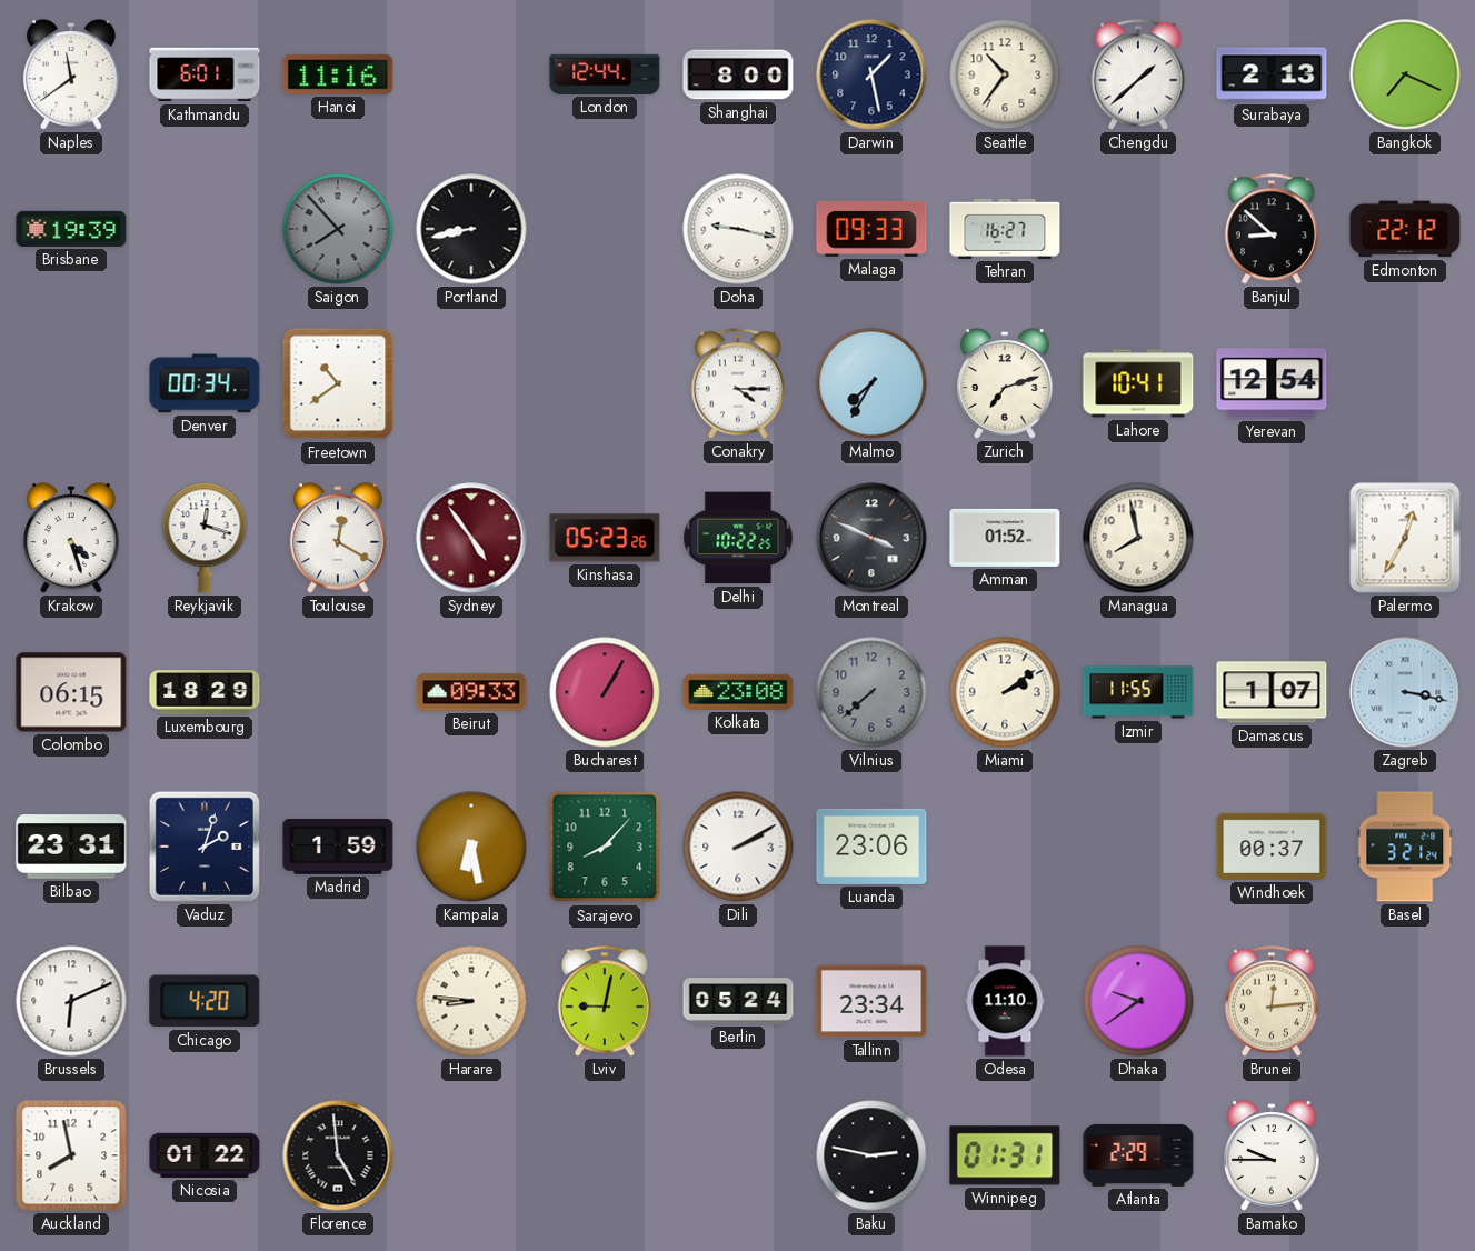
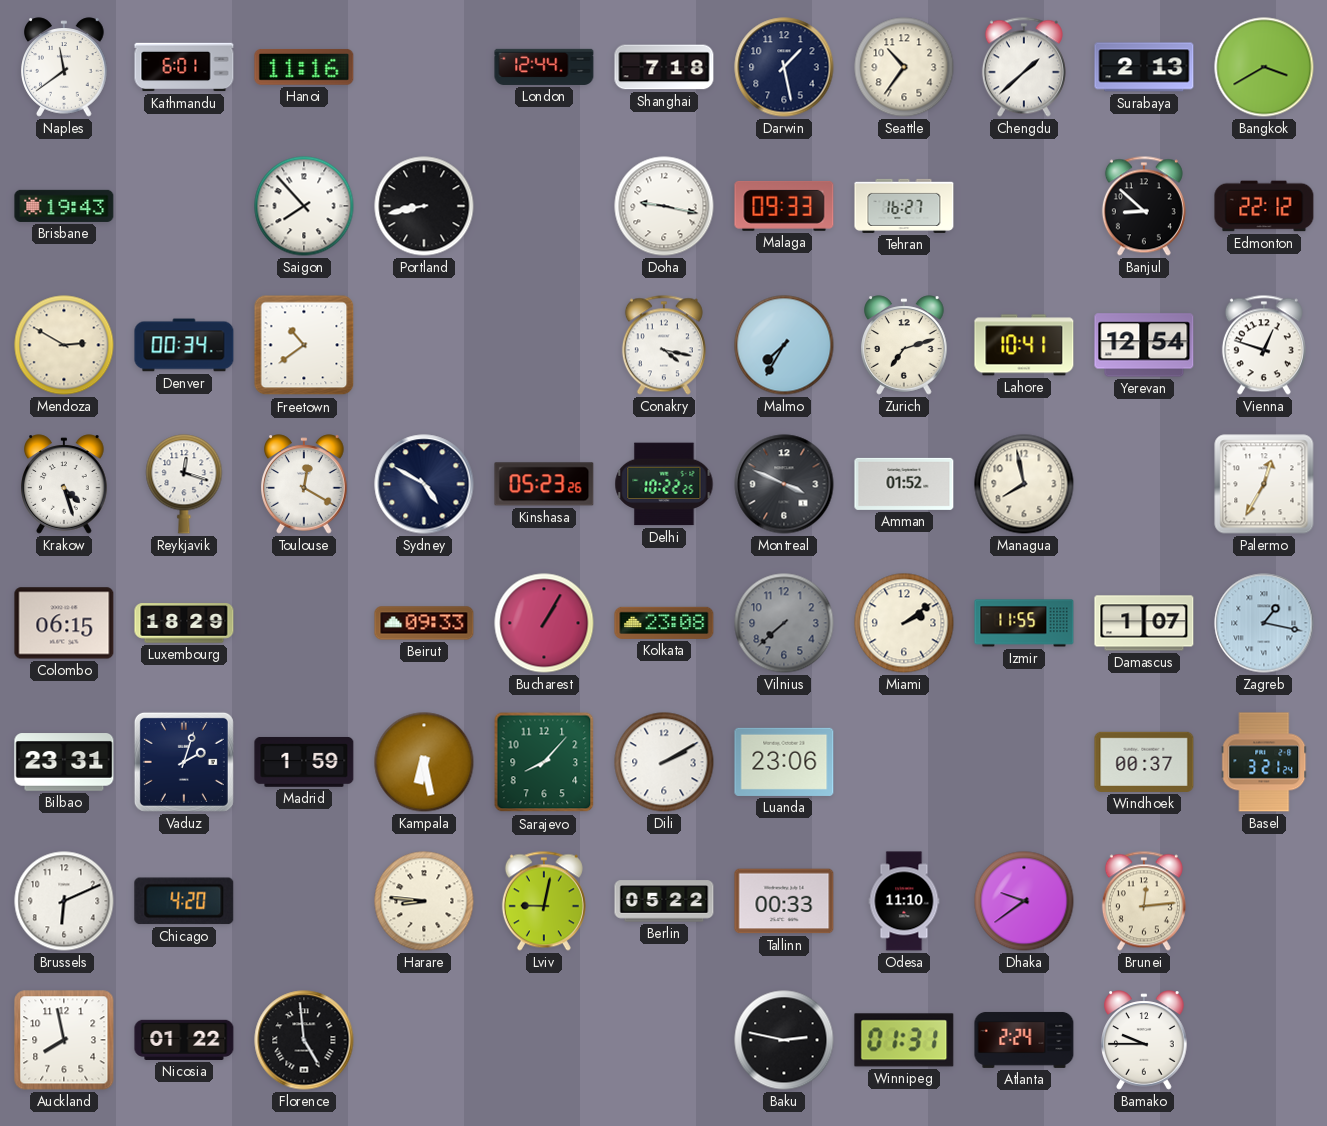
Shanghai: 8:00 -> 7:18 (664, 67)
Bangkok: 7:19 -> 3:40 (1264, 67)
Brisbane: 19:39 -> 19:43 (64, 206)
Saigon dial: grey -> white (304, 206)
Mendoza: none -> 2:50 (64, 345)
Conakry: 4:15 -> 4:17 (664, 345)
Vienna: none -> 12:48 (1264, 345)
Sydney: 4:54 -> 4:50 (424, 484)
Sydney dial: burgundy -> navy (424, 484)
Zagreb: 3:17 -> 1:17 (1264, 623)
Berlin: 05:24 -> 05:22 (664, 901)
Tallinn: 23:34 -> 00:33 (784, 901)
Atlanta: 2:29 -> 2:24 (1024, 1040)
